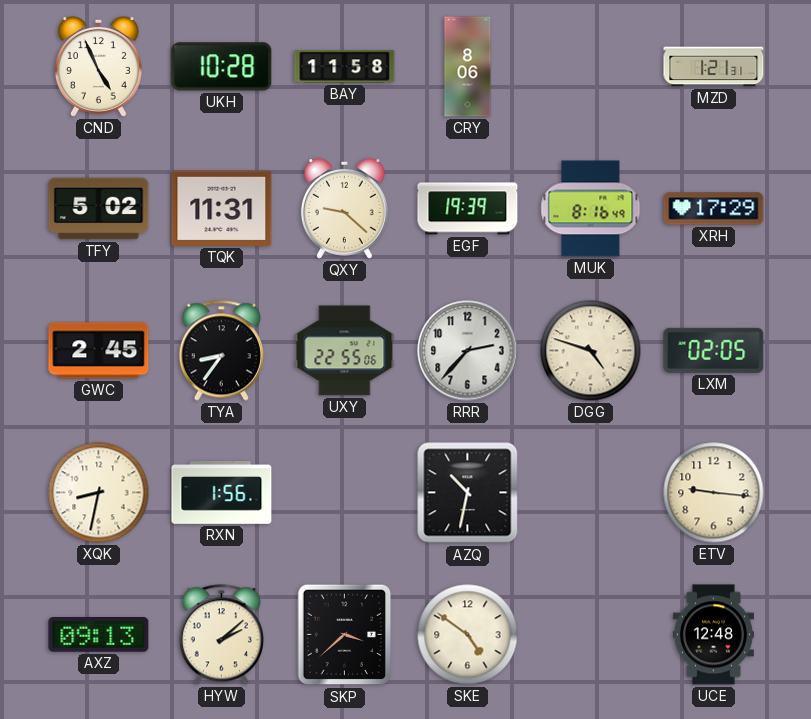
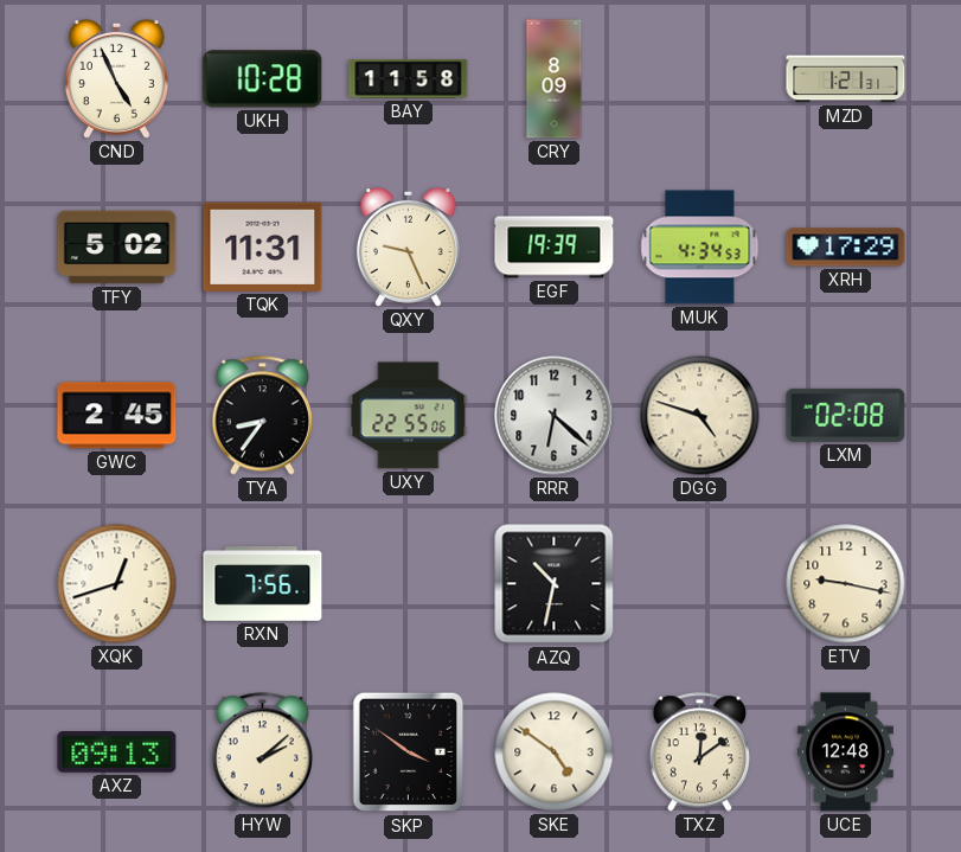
CRY: 8:06 -> 8:09 (555, 79)
QXY: 9:22 -> 9:26 (408, 246)
MUK: 8:16 -> 4:34 (700, 248)
RRR: 2:37 -> 6:22 (555, 416)
LXM: 02:05 -> 02:08 (846, 415)
XQK: 8:32 -> 12:42 (117, 584)
RXN: 1:56 -> 7:56 (263, 584)
ETV: 9:16 -> 9:17 (846, 584)
SKP: 3:38 -> 3:51 (409, 752)
TXZ: none -> 12:09 (699, 752)
